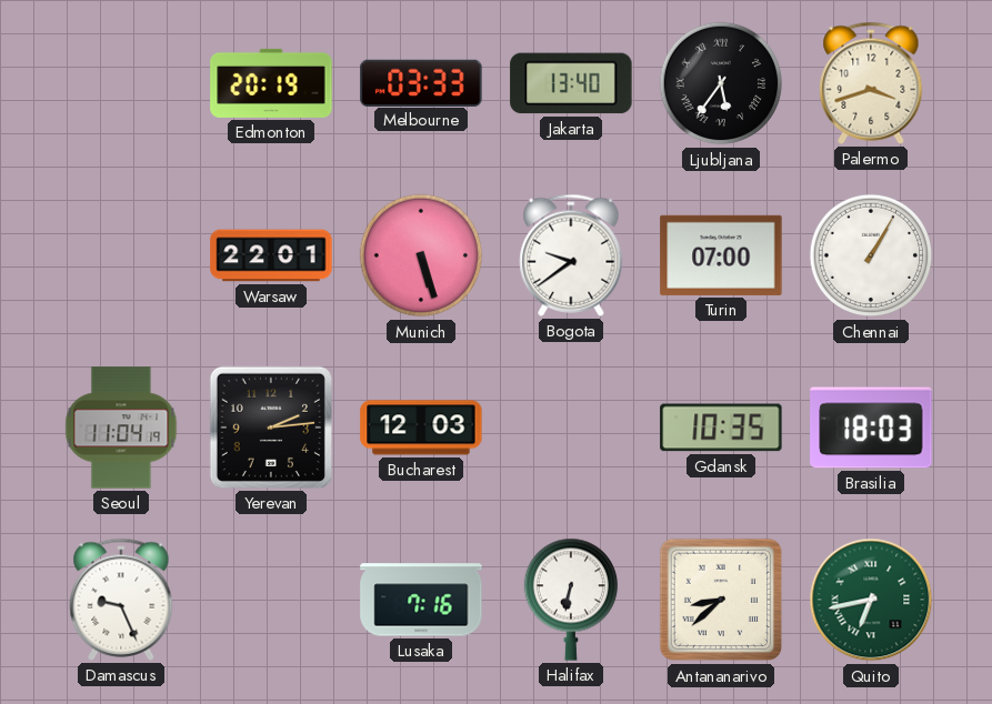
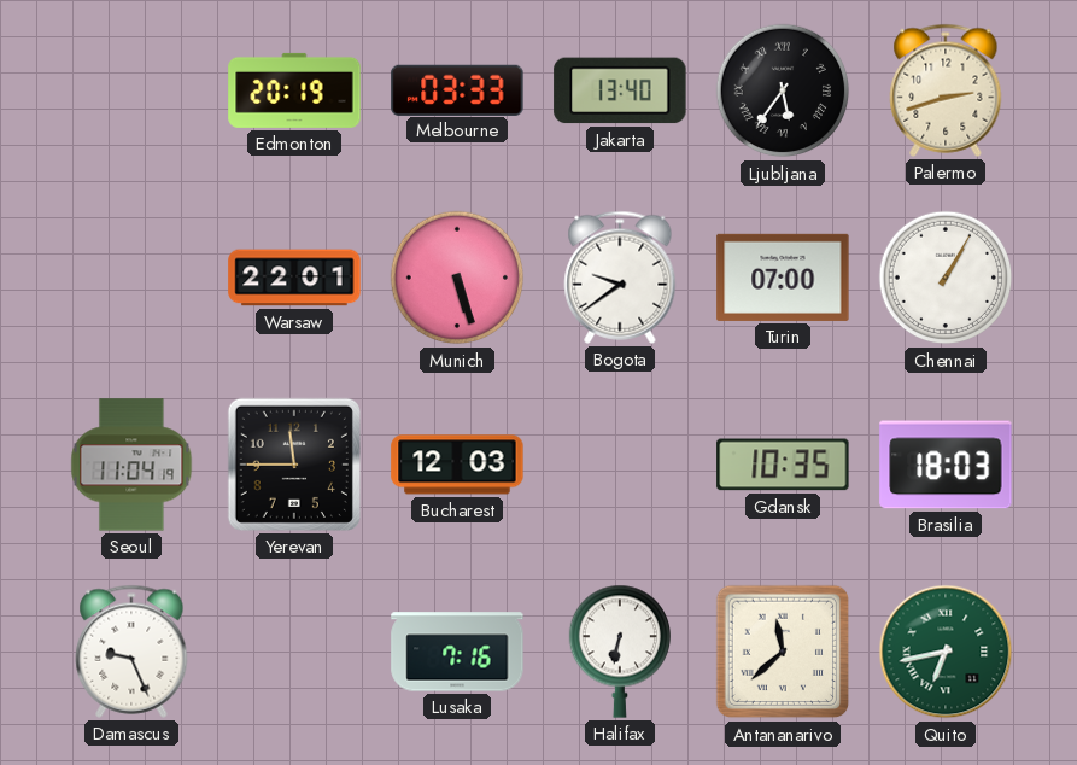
Palermo: 3:42 -> 2:42 (946, 90)
Yerevan: 2:14 -> 11:45 (294, 465)
Antananarivo: 8:38 -> 11:38 (783, 652)
